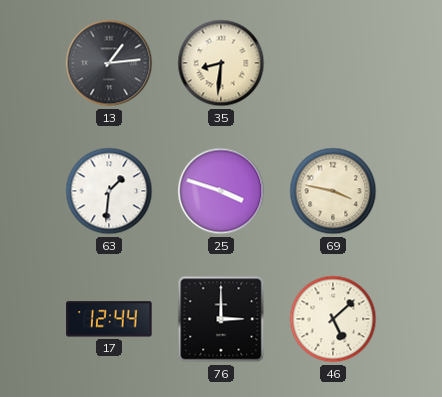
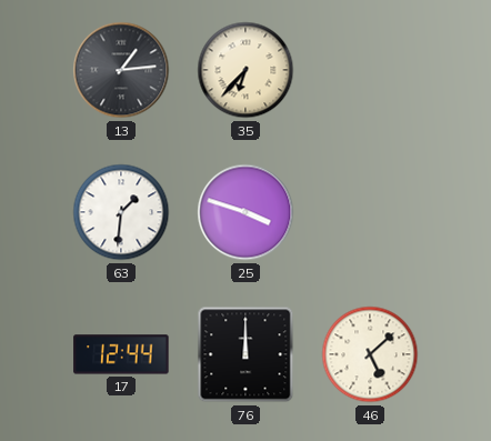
35: 8:31 -> 6:37 (245, 70)
69: 3:47 -> none (333, 191)
76: 3:00 -> 12:00 (245, 354)
